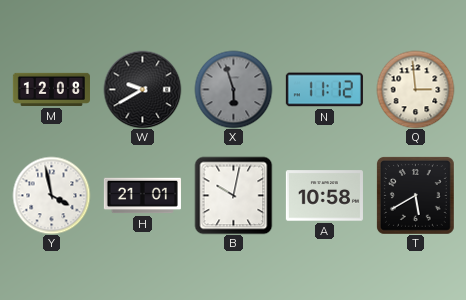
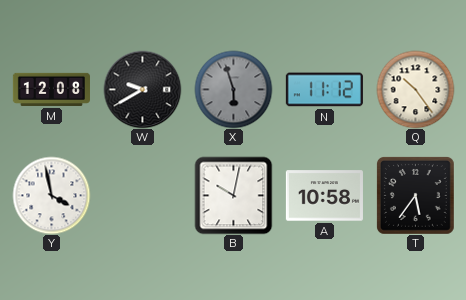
Q: 2:59 -> 10:24 (415, 89)
H: 21:01 -> none (142, 196)
T: 5:40 -> 5:36 (415, 195)
